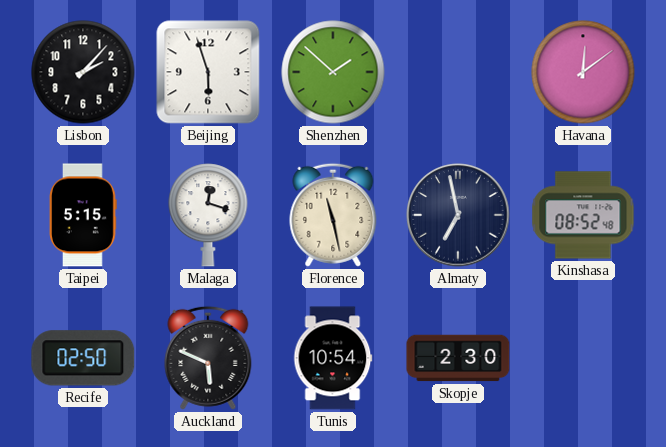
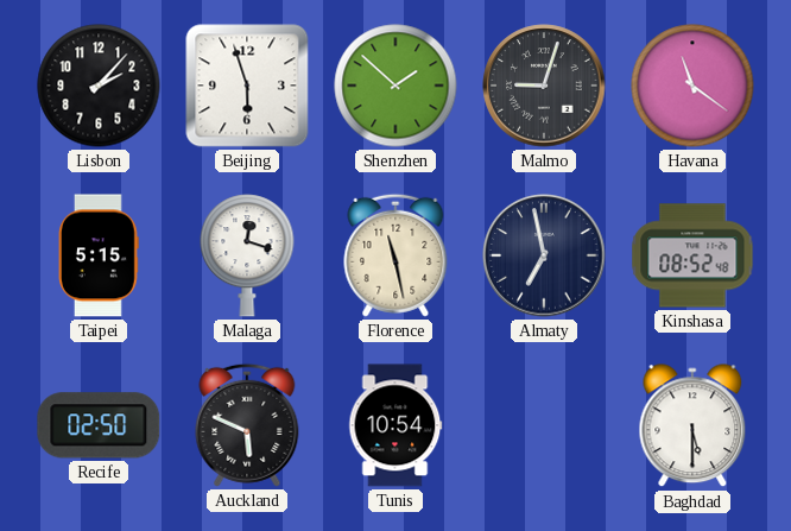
Malmo: none -> 9:03 (544, 86)
Havana: 12:09 -> 11:21 (692, 86)
Skopje: 2:30 -> none (458, 358)
Baghdad: none -> 5:30 (692, 426)
